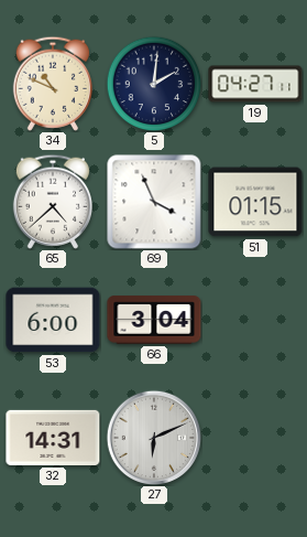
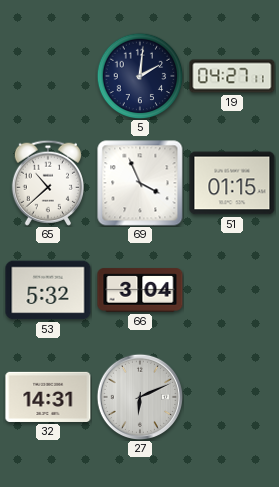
34: 10:49 -> none (52, 84)
65: 4:38 -> 10:38 (47, 183)
53: 6:00 -> 5:32 (48, 290)
